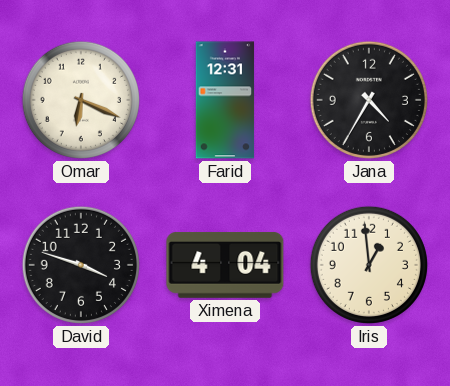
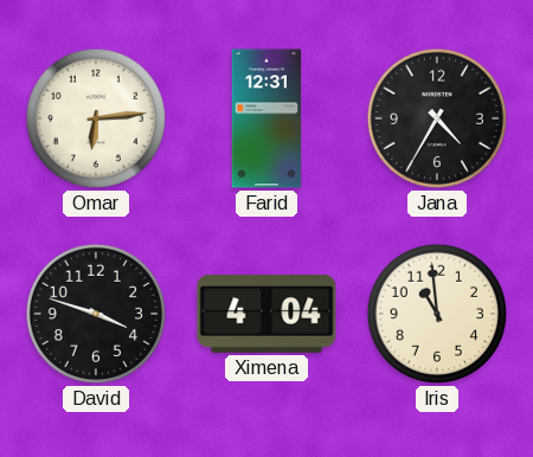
Omar: 6:19 -> 6:14 (96, 118)
Iris: 12:59 -> 10:59 (437, 314)
